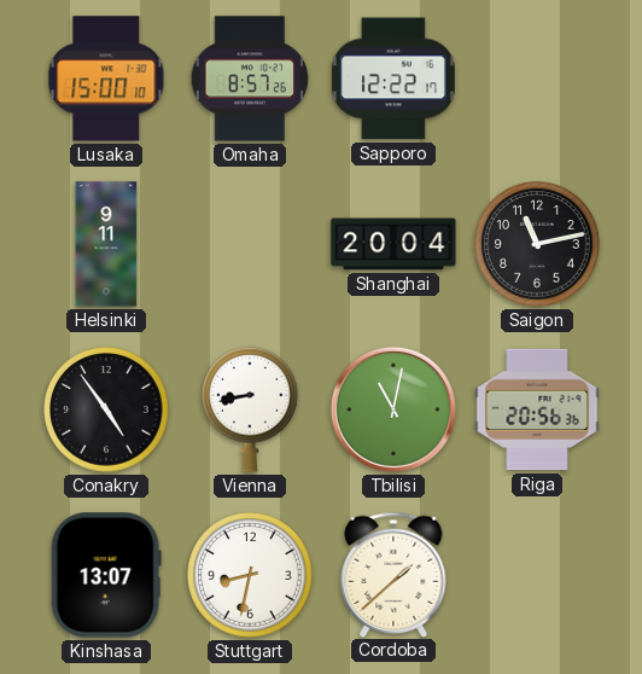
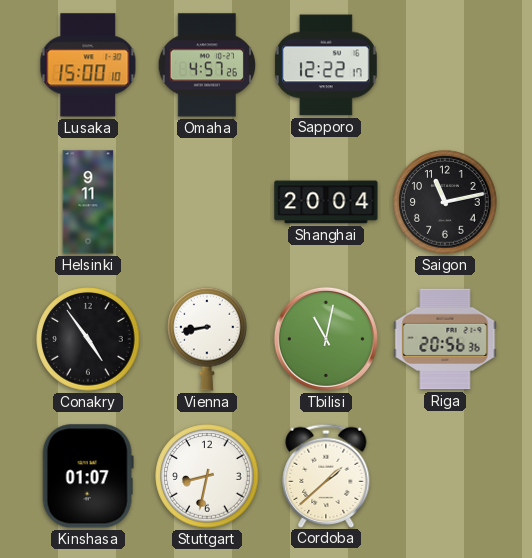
Omaha: 8:57 -> 4:57 (207, 65)
Kinshasa: 13:07 -> 01:07 (88, 476)
